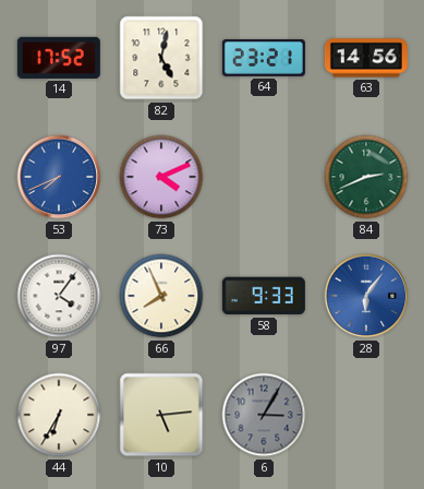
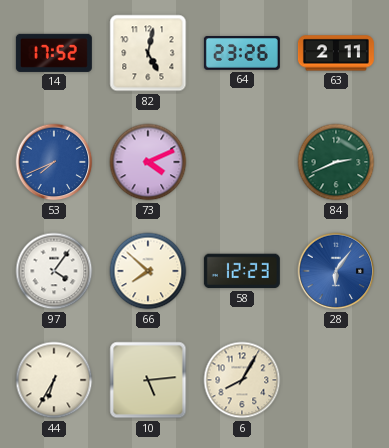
64: 23:21 -> 23:26 (242, 54)
63: 14:56 -> 2:11 (336, 53)
66: 7:56 -> 7:52 (148, 271)
58: 9:33 -> 12:23 (242, 271)
6: 3:05 -> 8:05 (242, 380)
6 dial: grey -> cream (242, 380)
